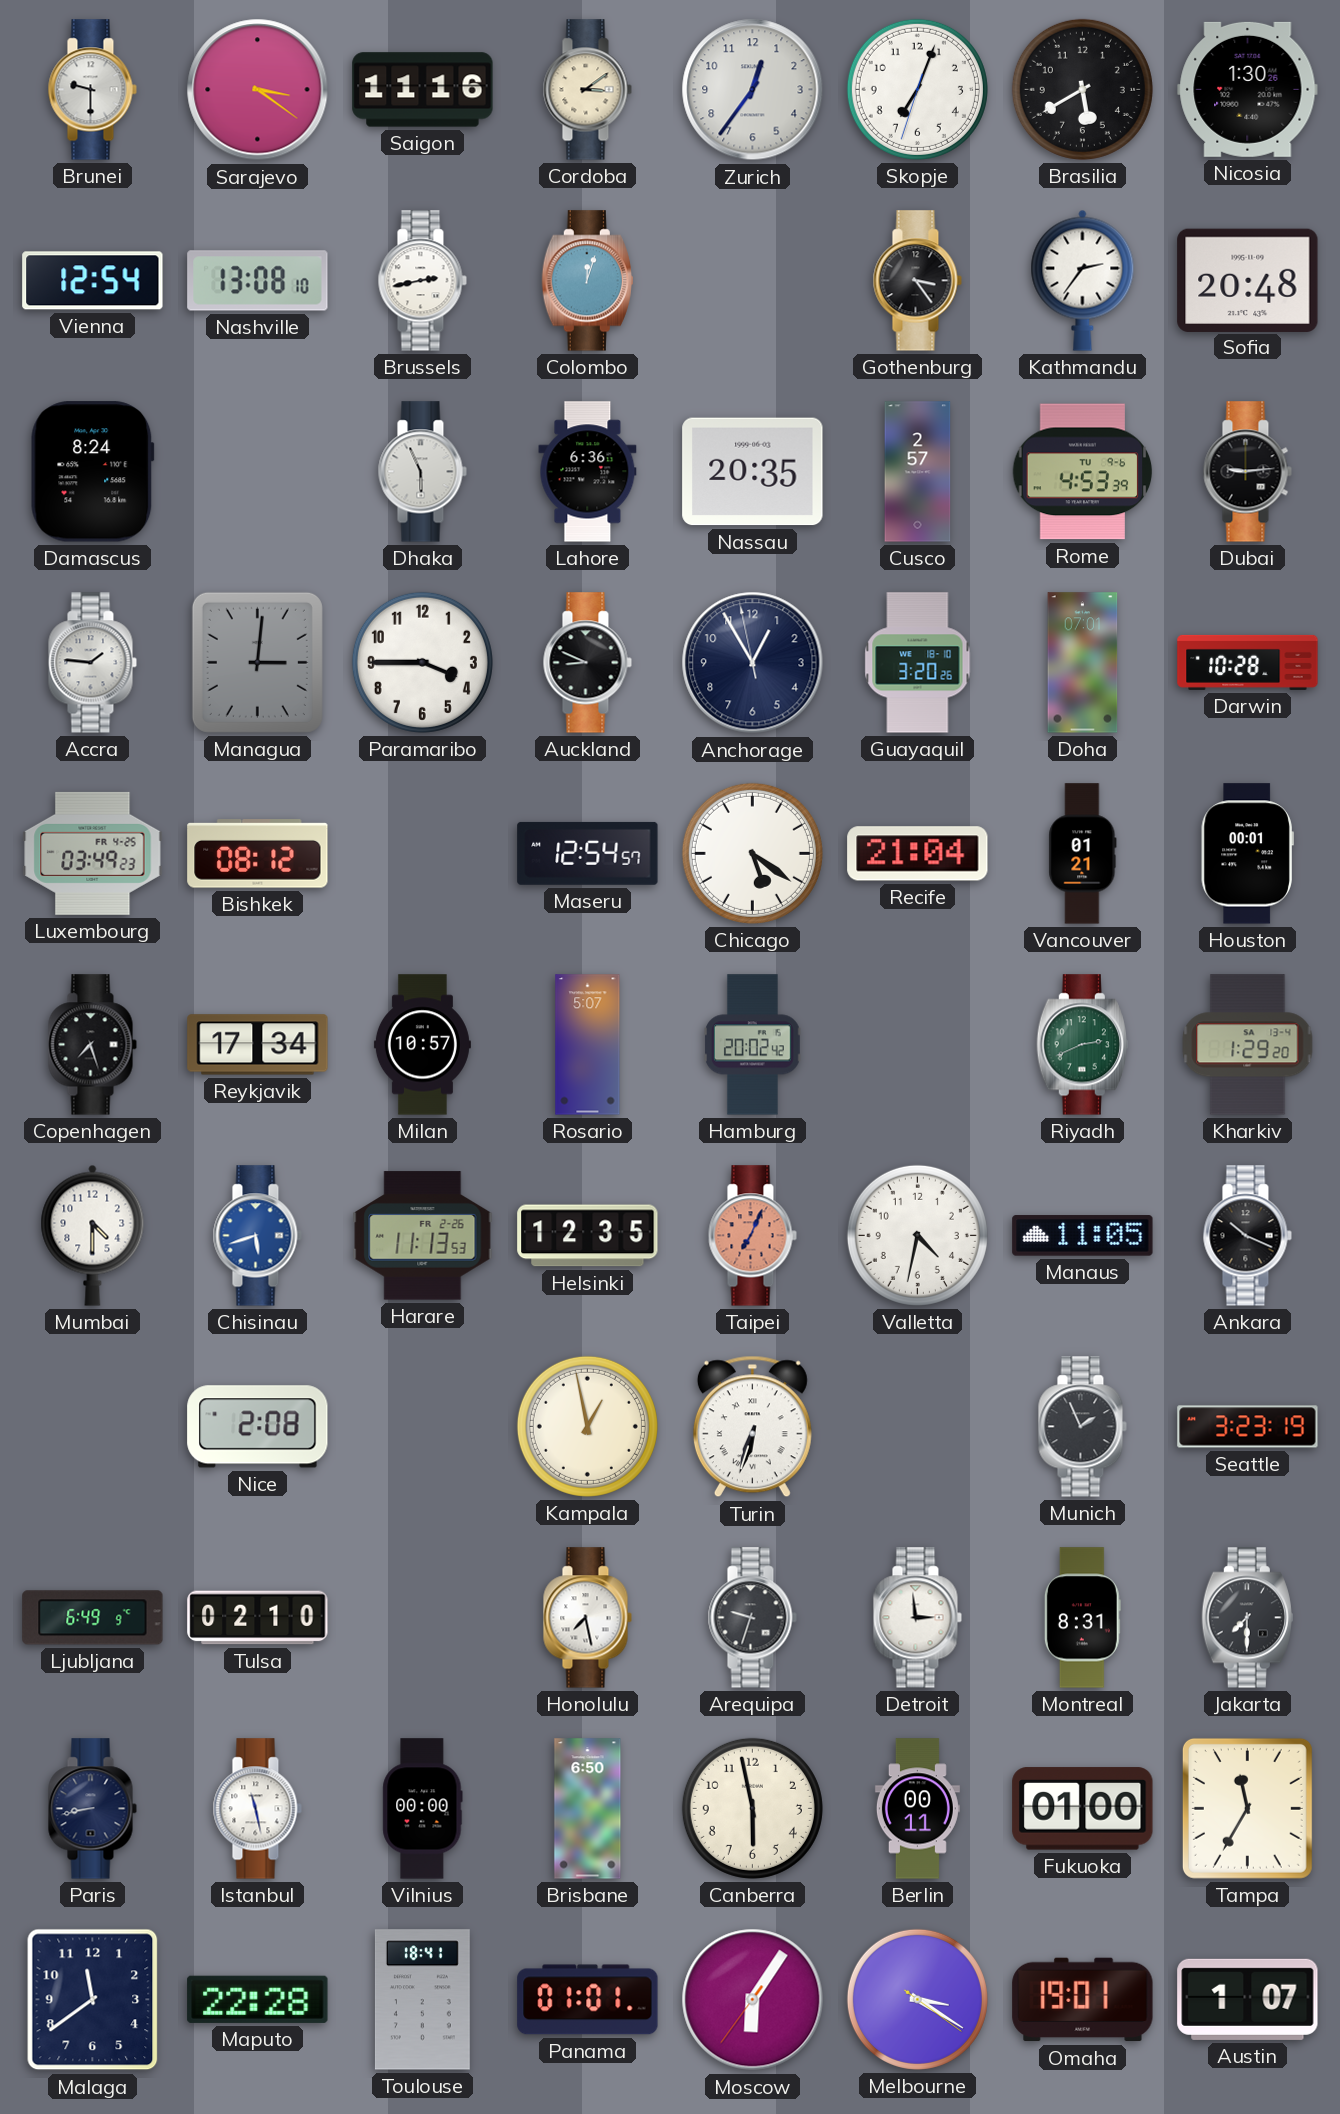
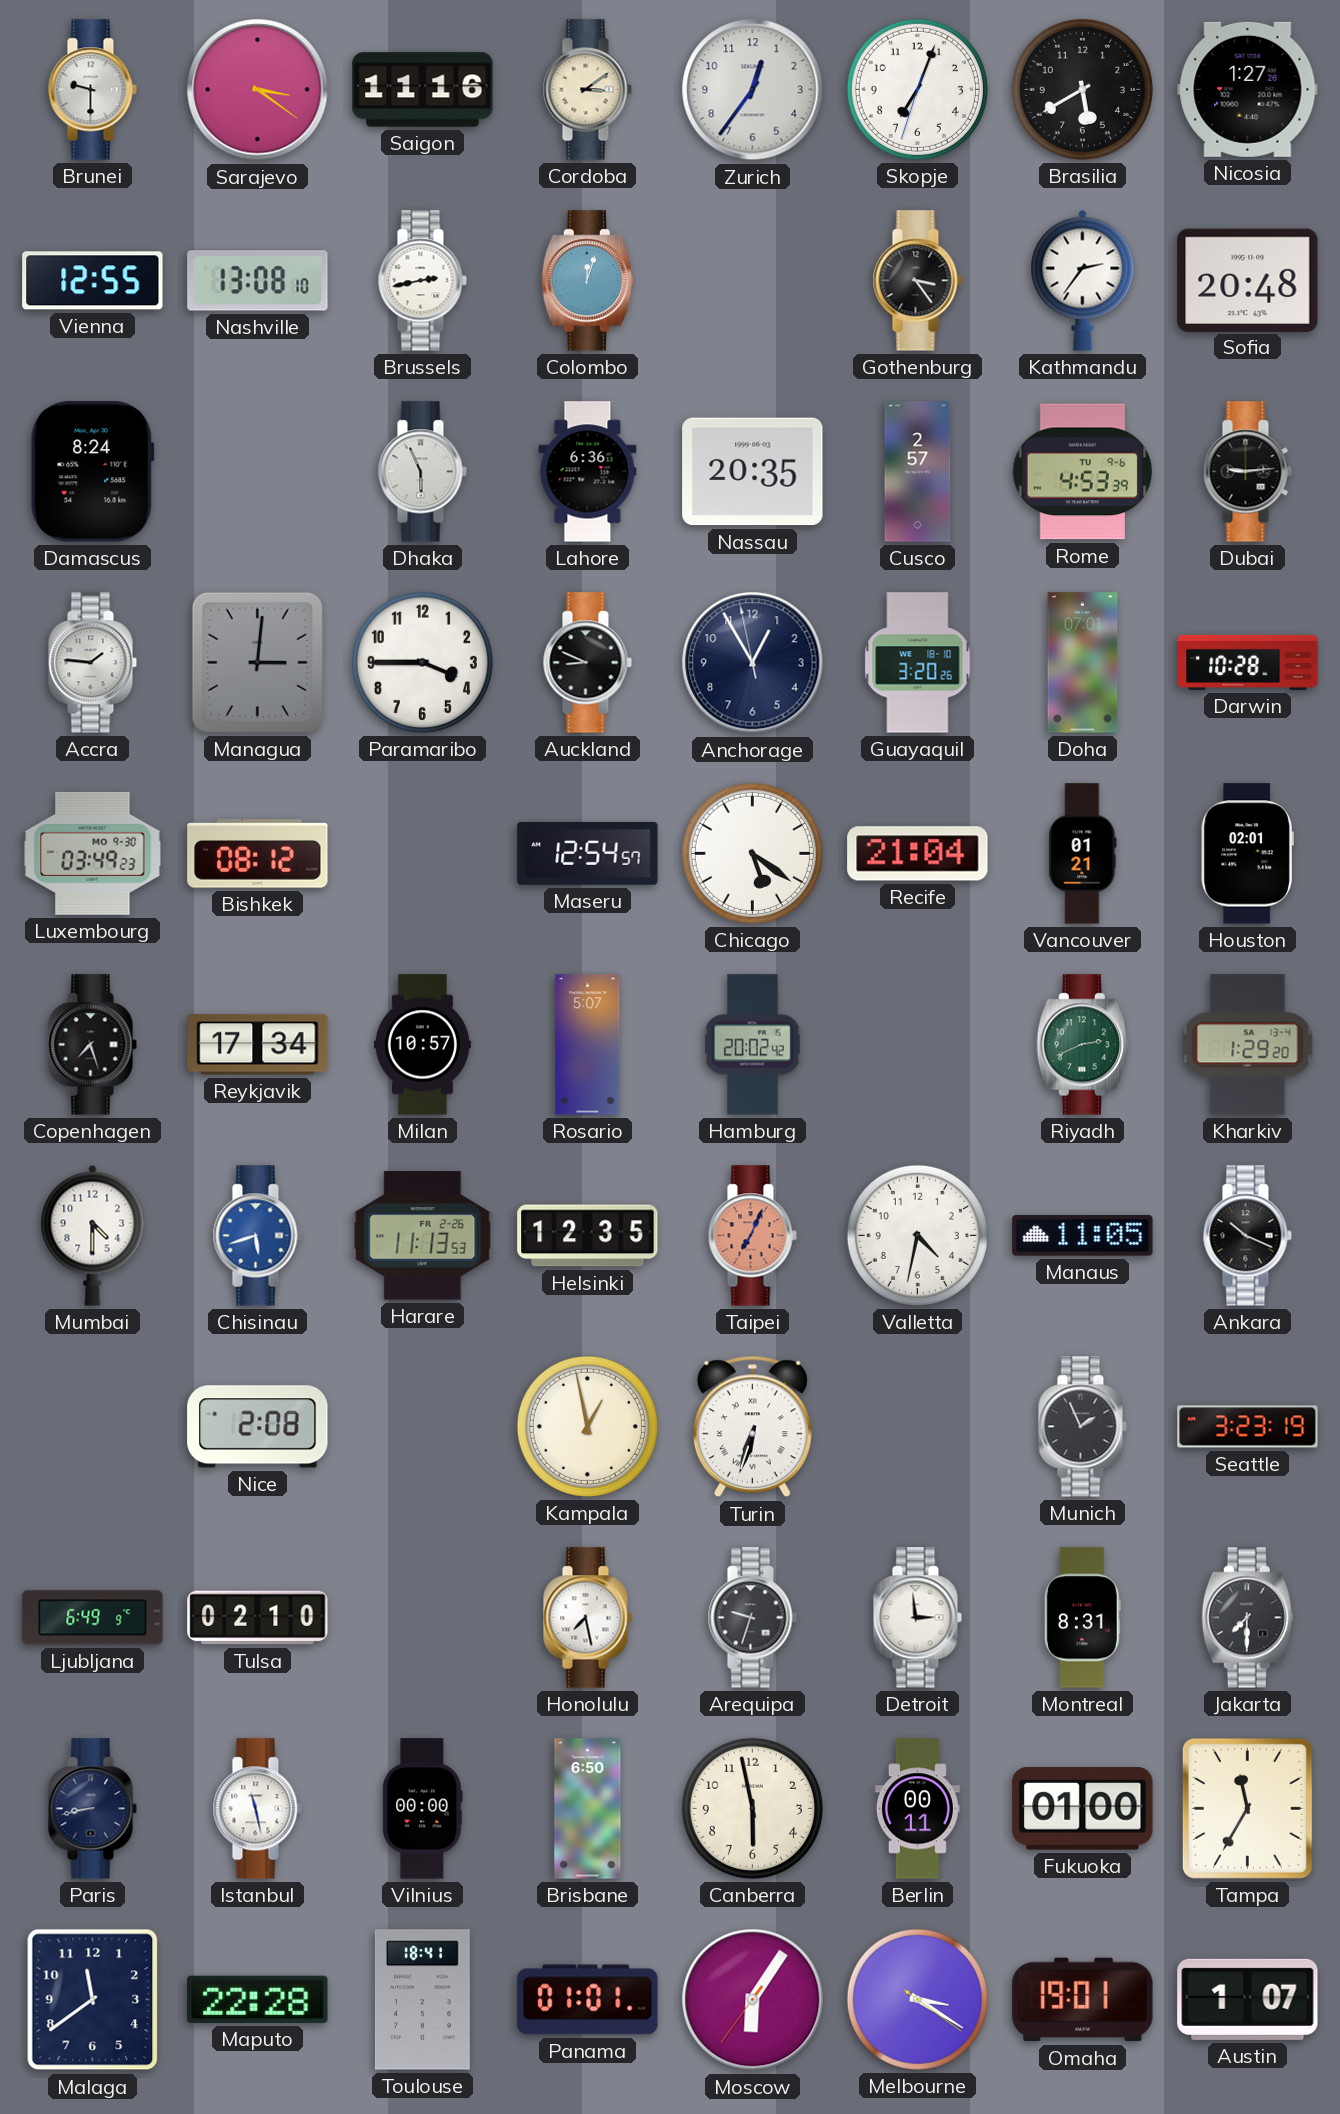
Nicosia: 1:30 -> 1:27 (1248, 89)
Vienna: 12:54 -> 12:55 (93, 281)
Luxembourg date: FR 4-25 -> MO 9-30 (93, 853)
Houston: 00:01 -> 02:01 (1247, 854)
